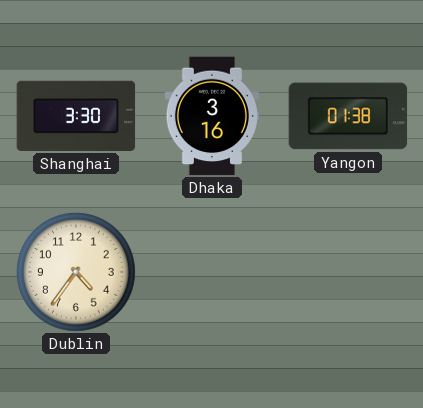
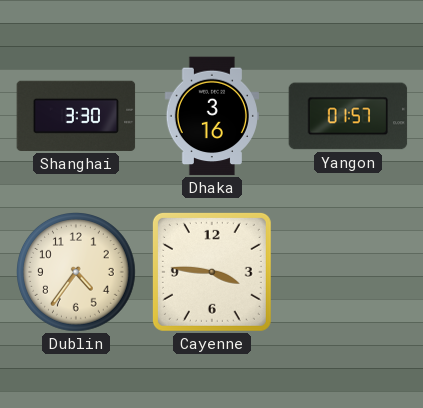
Yangon: 01:38 -> 01:57 (348, 116)
Cayenne: none -> 3:46 (212, 272)
